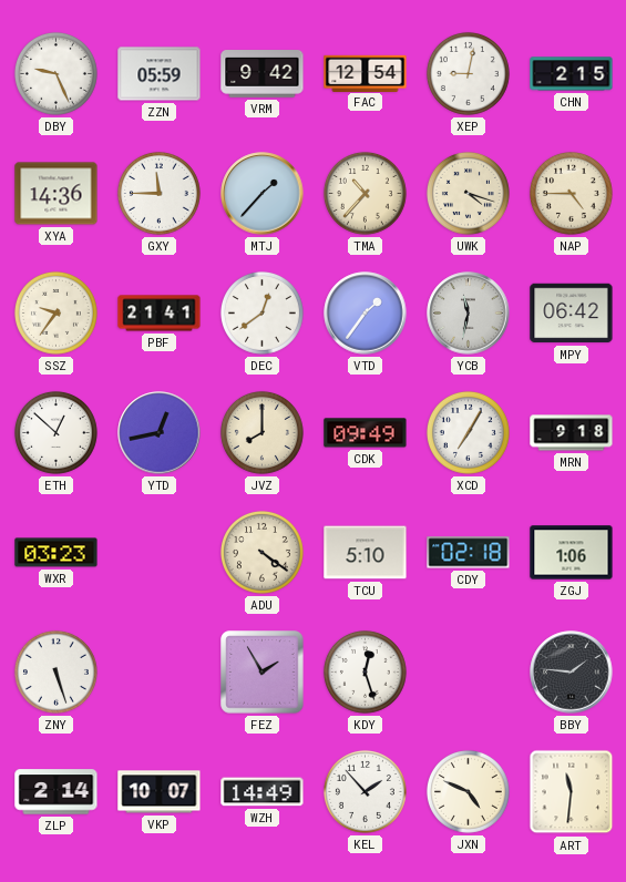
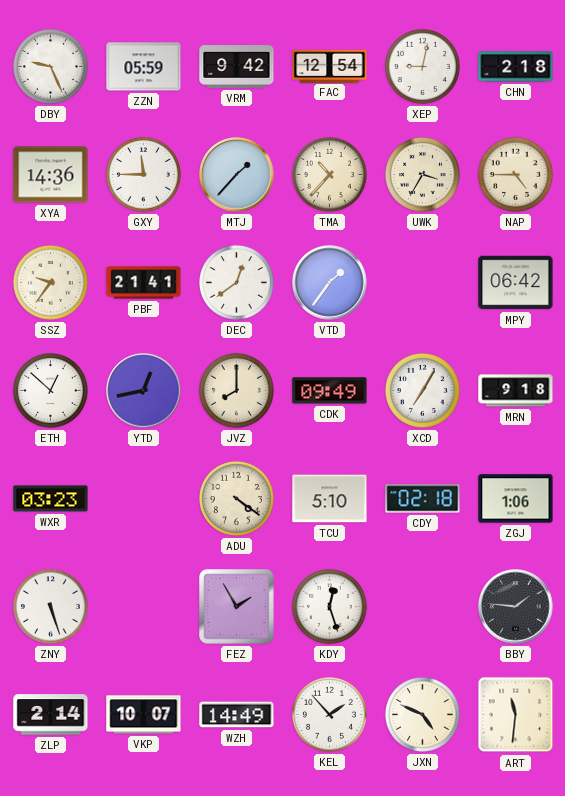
CHN: 2:15 -> 2:18 (516, 67)
UWK: 4:18 -> 3:35 (422, 174)
YCB: 11:32 -> none (469, 314)
